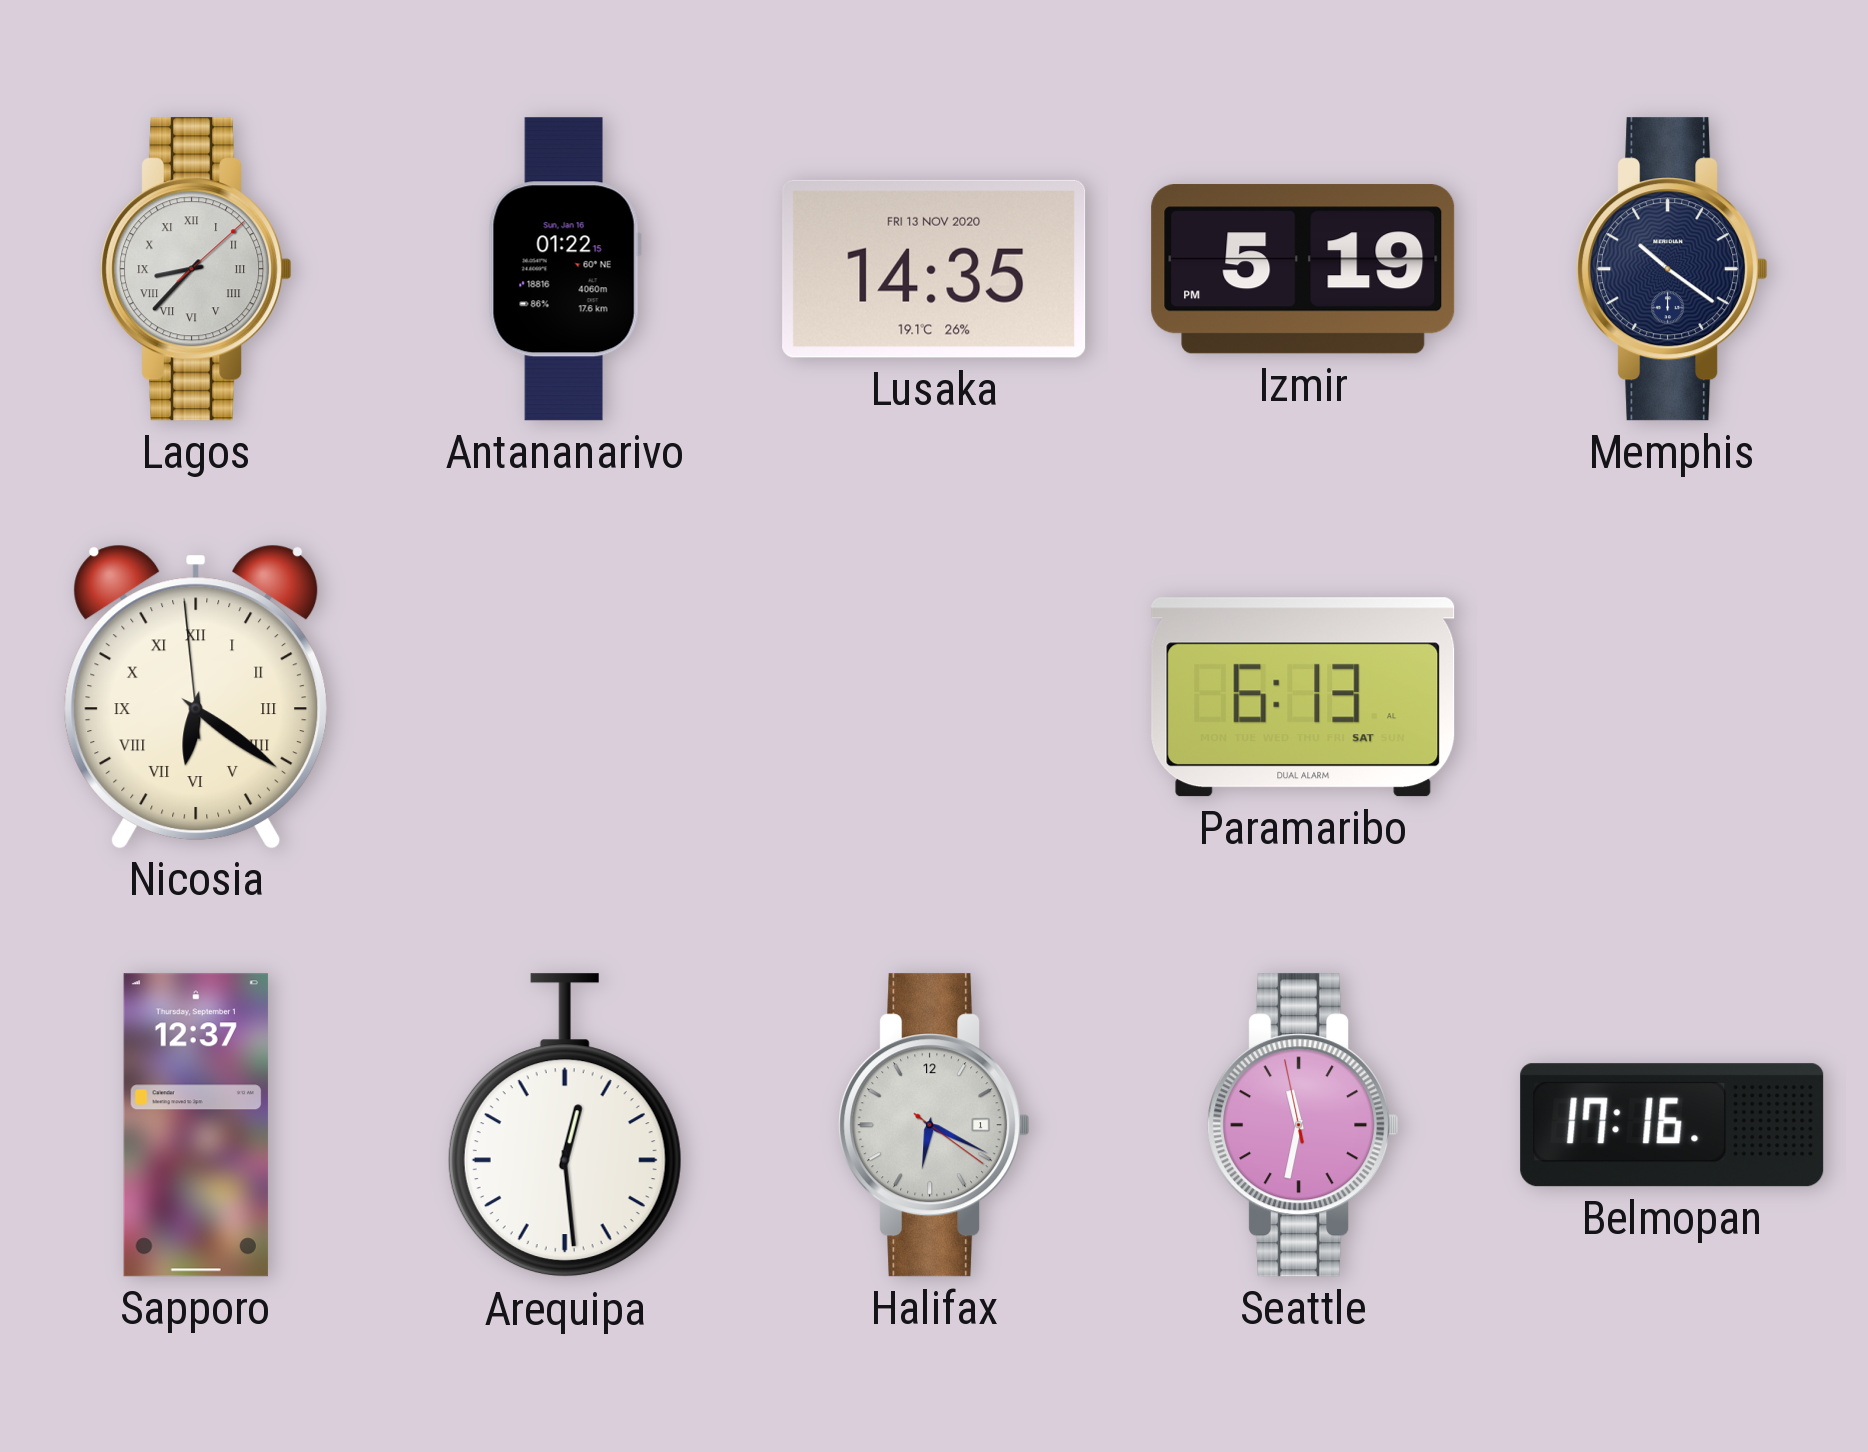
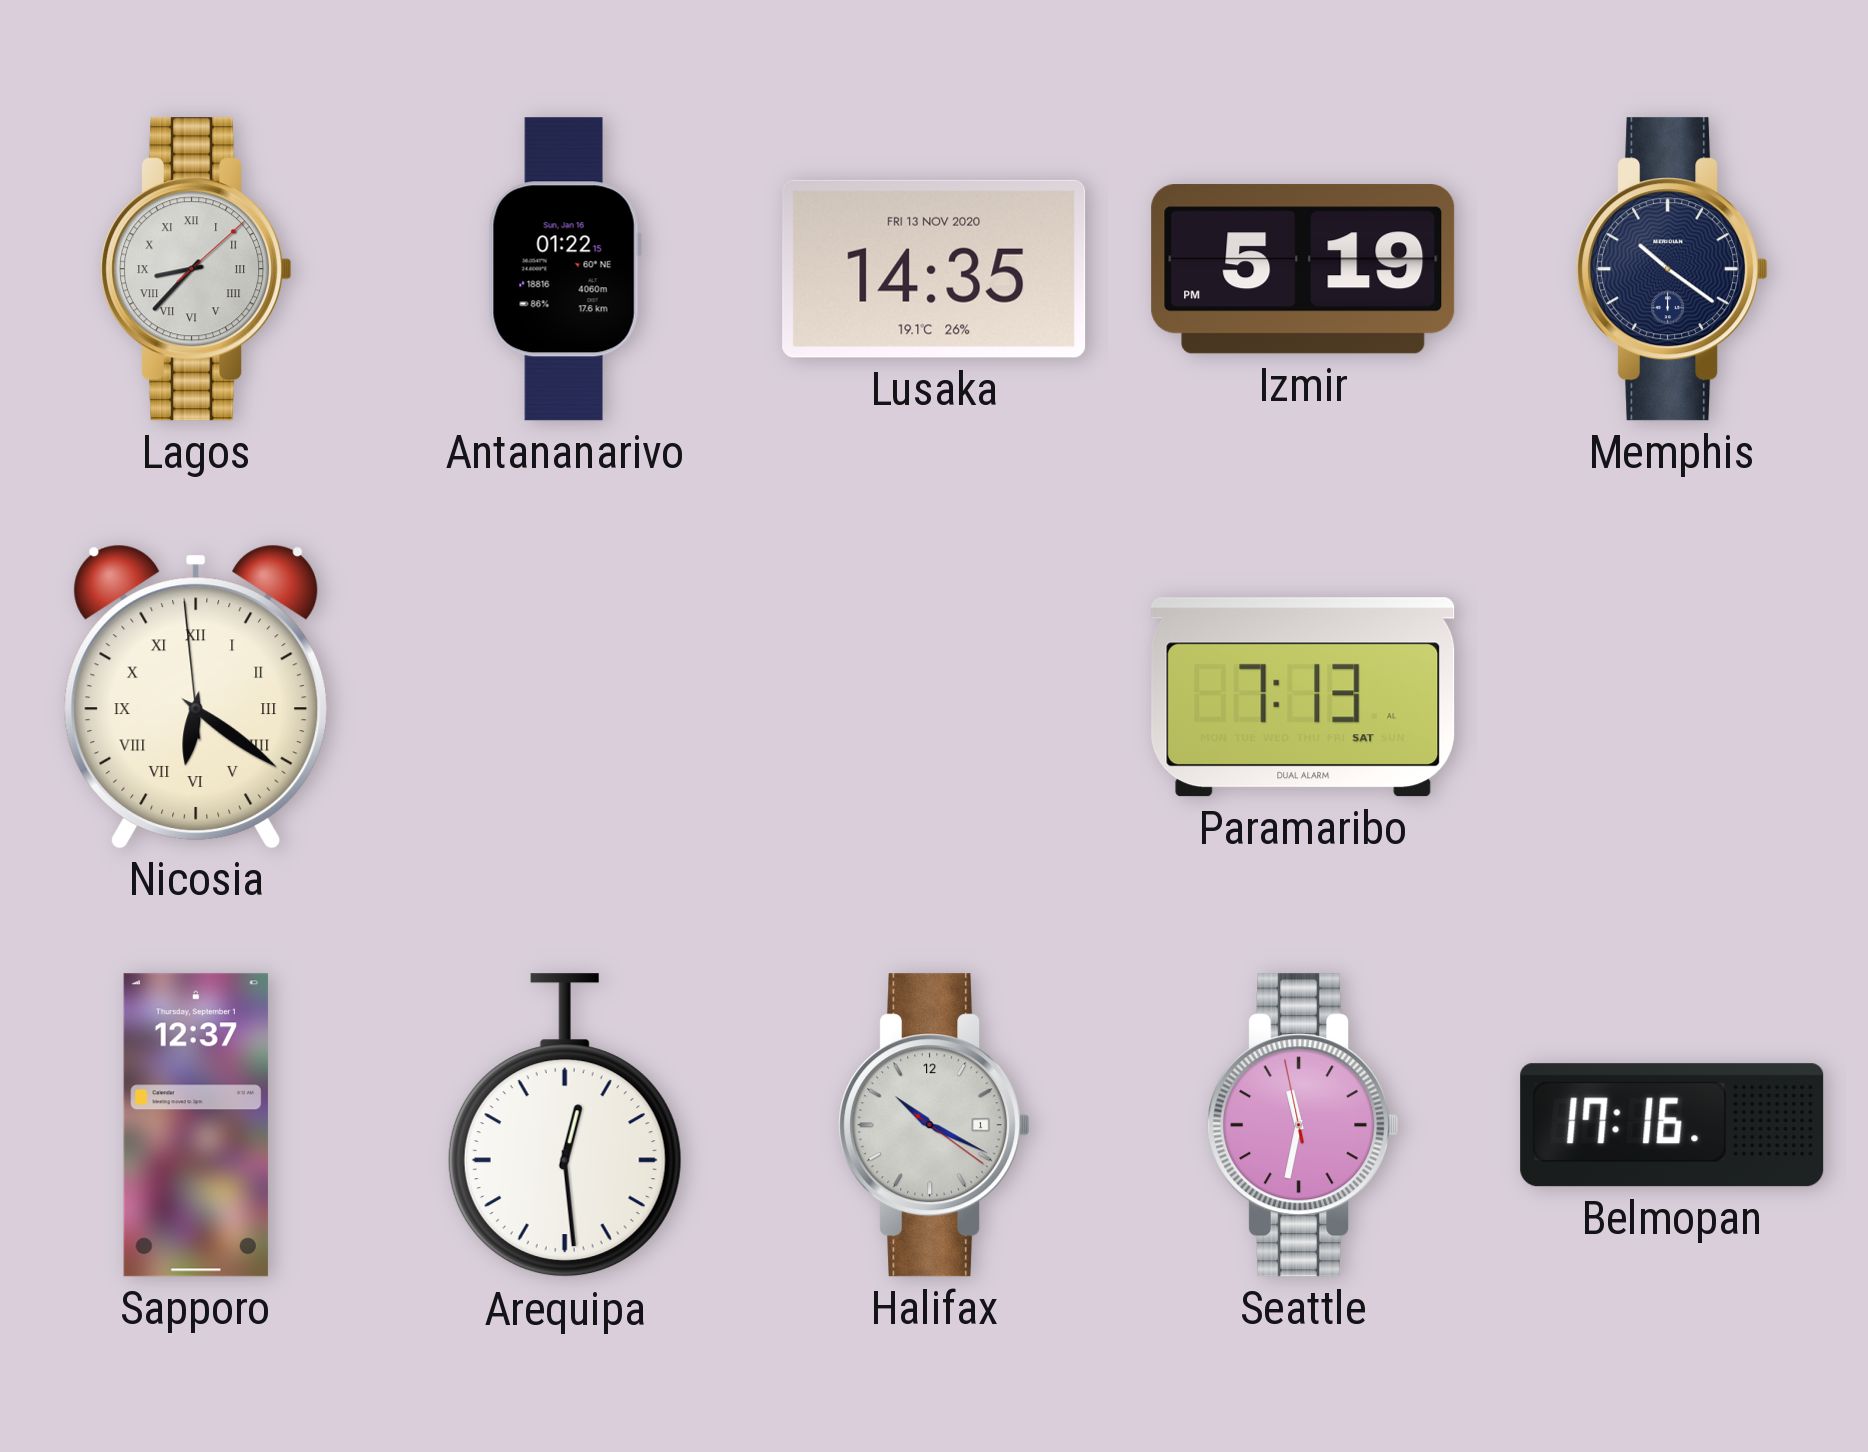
Paramaribo: 6:13 -> 7:13 (1303, 697)
Halifax: 6:19 -> 10:19 (934, 1125)
